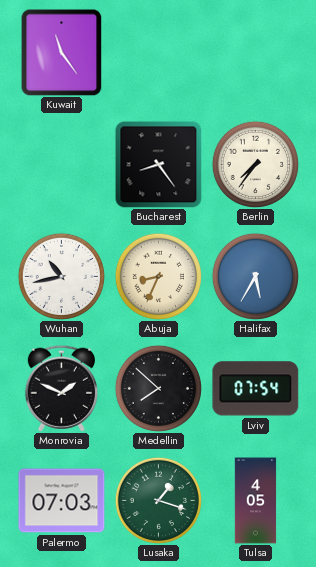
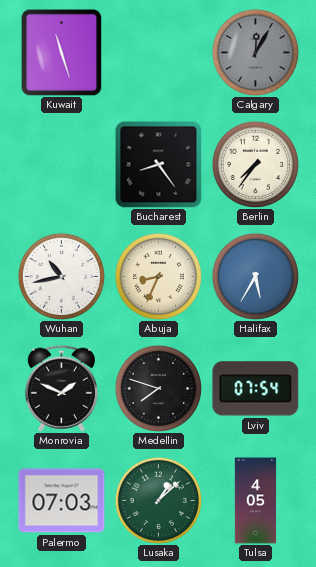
Kuwait: 11:24 -> 11:27 (62, 52)
Calgary: none -> 12:05 (255, 52)
Medellin: 7:52 -> 7:48 (158, 388)
Lusaka: 1:18 -> 1:08 (158, 500)
